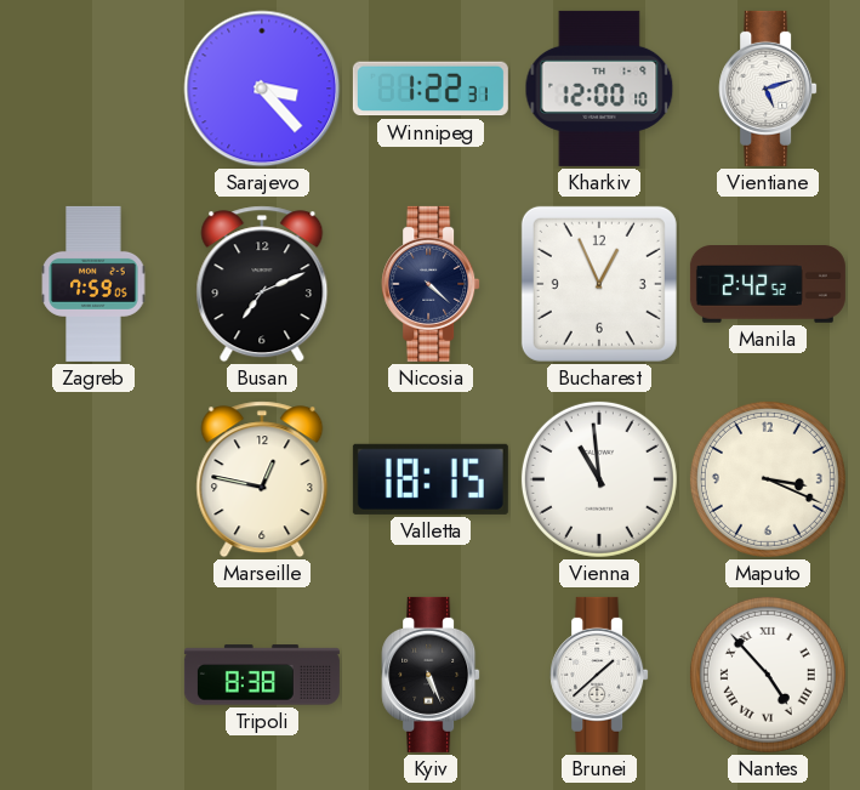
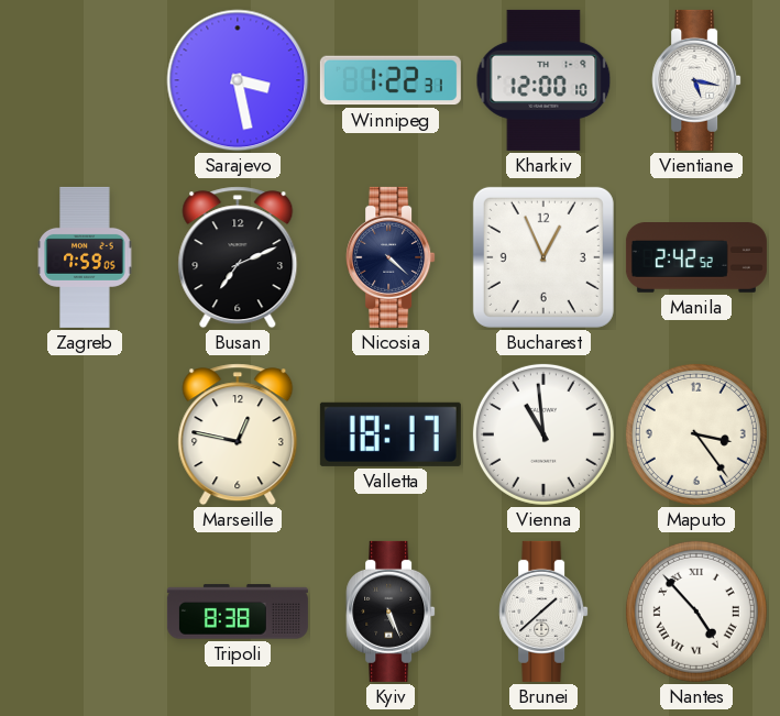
Sarajevo: 3:23 -> 3:28 (238, 80)
Vientiane: 5:12 -> 5:17 (696, 80)
Valletta: 18:15 -> 18:17 (391, 434)
Maputo: 3:19 -> 3:24 (696, 434)
